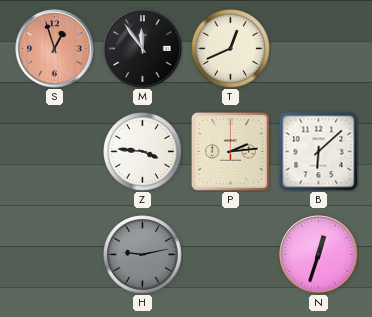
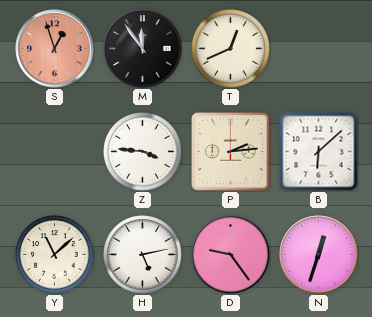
Y: none -> 11:08 (55, 255)
H: 9:13 -> 5:13 (143, 255)
H dial: grey -> white (143, 255)
D: none -> 9:24 (231, 255)
